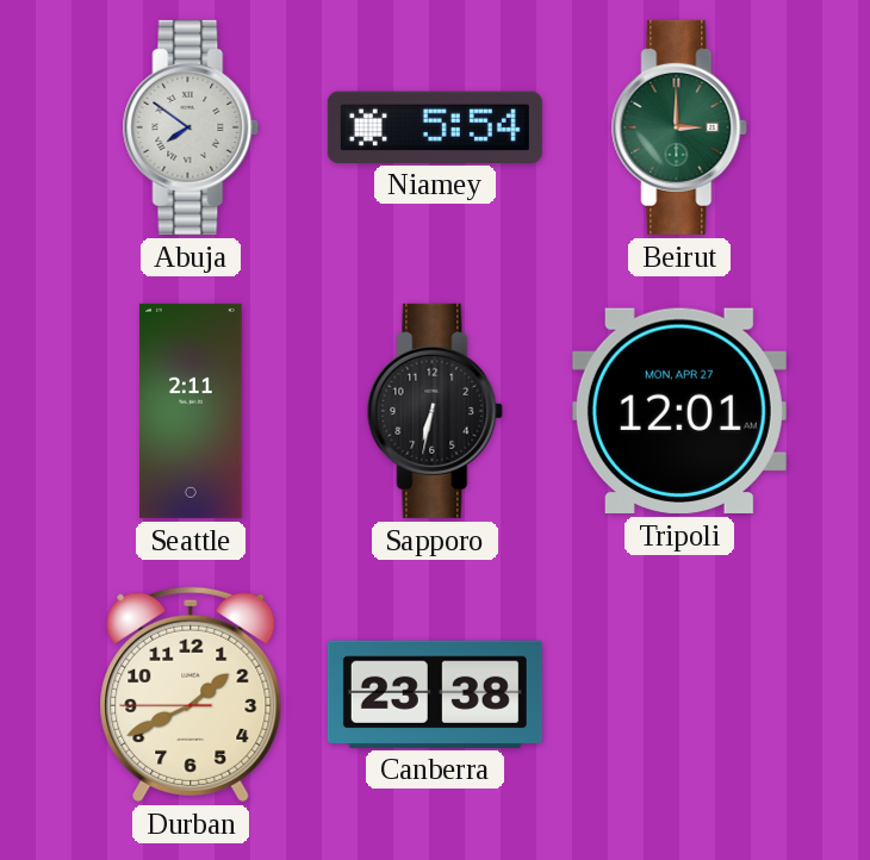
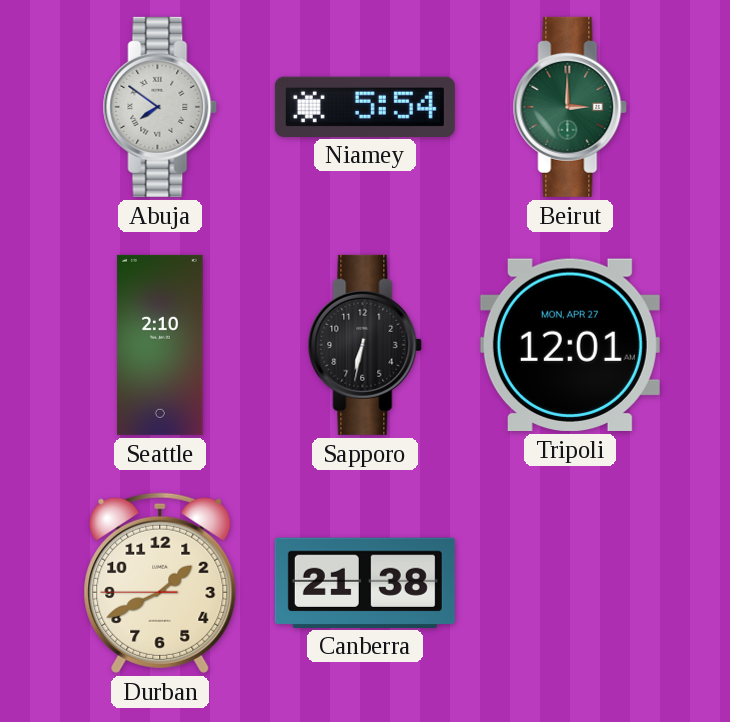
Seattle: 2:11 -> 2:10 (160, 345)
Canberra: 23:38 -> 21:38 (365, 582)
